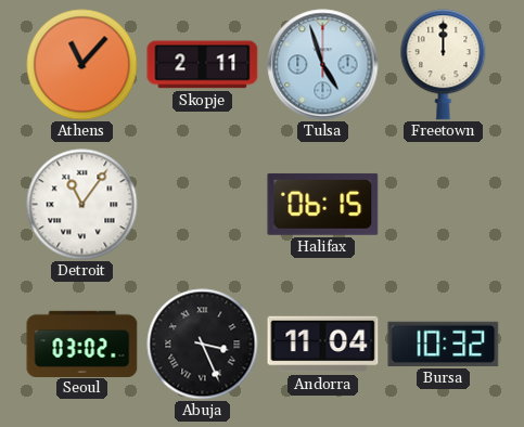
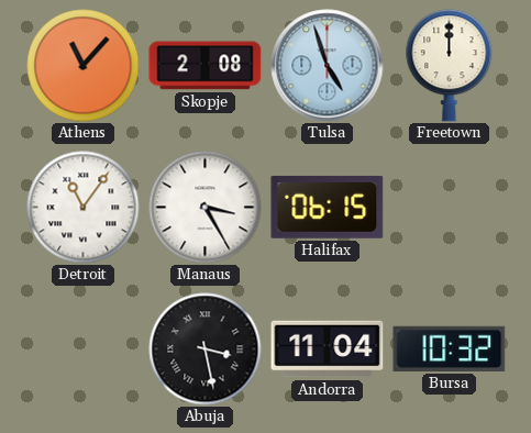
Skopje: 2:11 -> 2:08 (206, 66)
Manaus: none -> 3:25 (206, 208)
Seoul: 03:02 -> none (82, 344)
Abuja: 3:26 -> 3:28 (206, 349)
